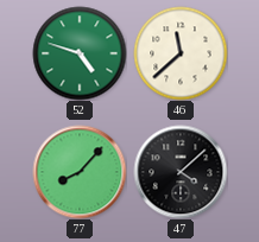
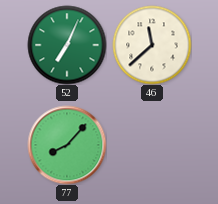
52: 4:48 -> 7:04 (67, 45)
47: 4:08 -> none (181, 172)
